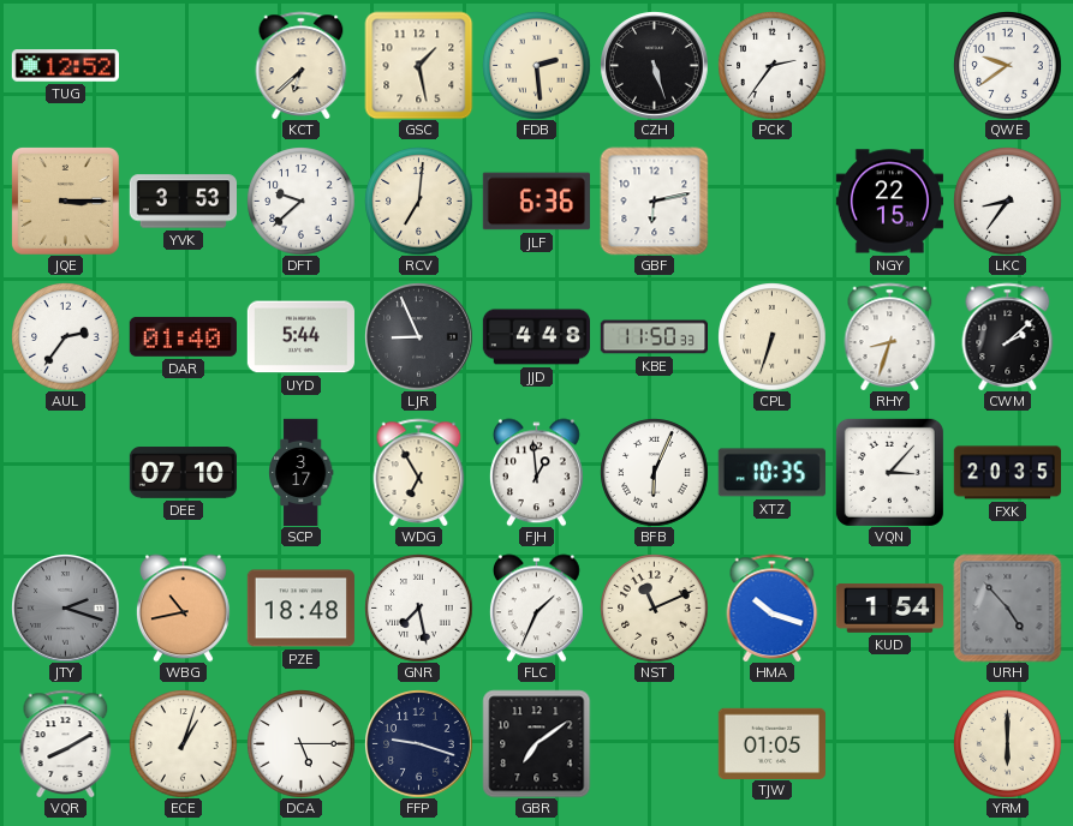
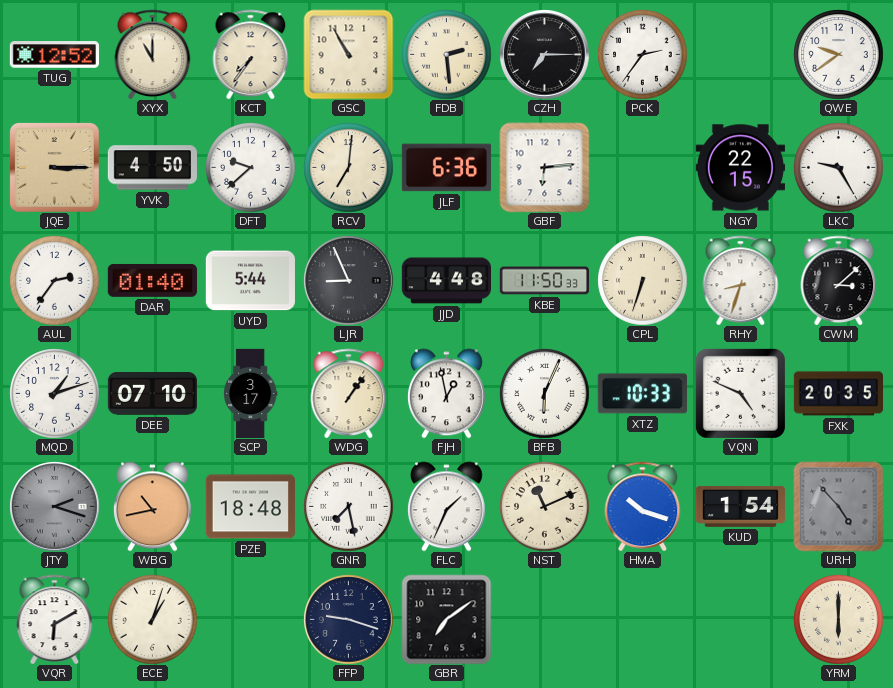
XYX: none -> 11:00 (153, 54)
KCT: 6:38 -> 7:36 (251, 54)
GSC: 1:28 -> 10:55 (348, 54)
CZH: 5:27 -> 7:15 (544, 54)
YVK: 3:53 -> 4:50 (152, 168)
GBF: 6:13 -> 6:14 (544, 167)
LKC: 8:36 -> 9:25 (838, 167)
CWM: 2:08 -> 3:08 (839, 280)
MQD: none -> 1:12 (54, 393)
WDG: 6:55 -> 1:06 (349, 393)
FJH: 12:59 -> 12:58 (446, 393)
XTZ: 10:35 -> 10:33 (642, 394)
VQN: 3:07 -> 4:49 (740, 393)
VQR: 8:10 -> 6:10 (55, 619)
DCA: 5:15 -> none (300, 743)
TJW: 01:05 -> none (771, 743)
